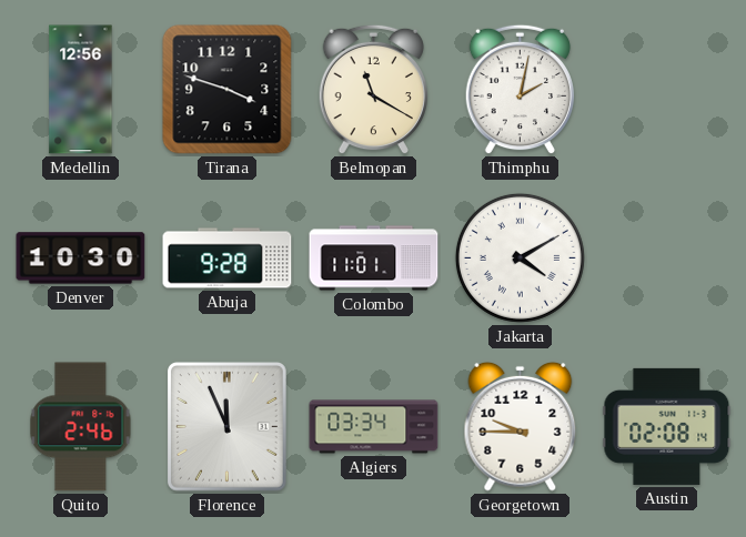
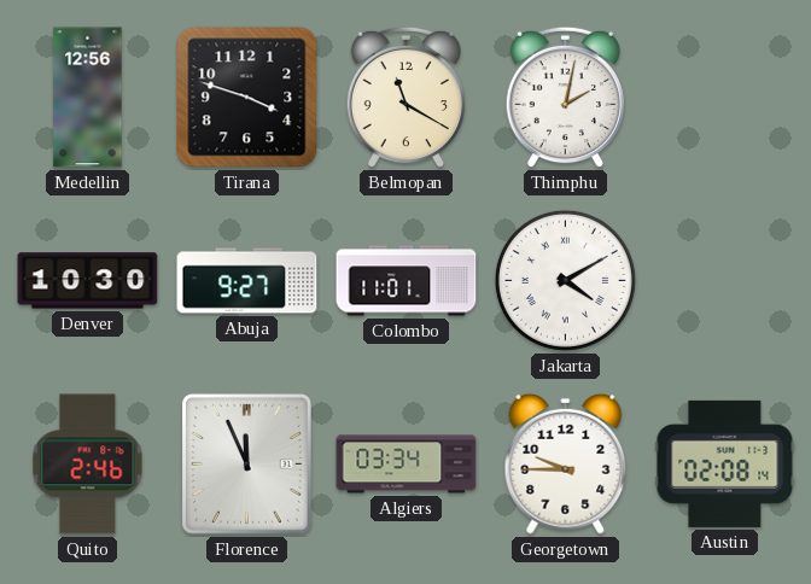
Abuja: 9:28 -> 9:27 (247, 281)
